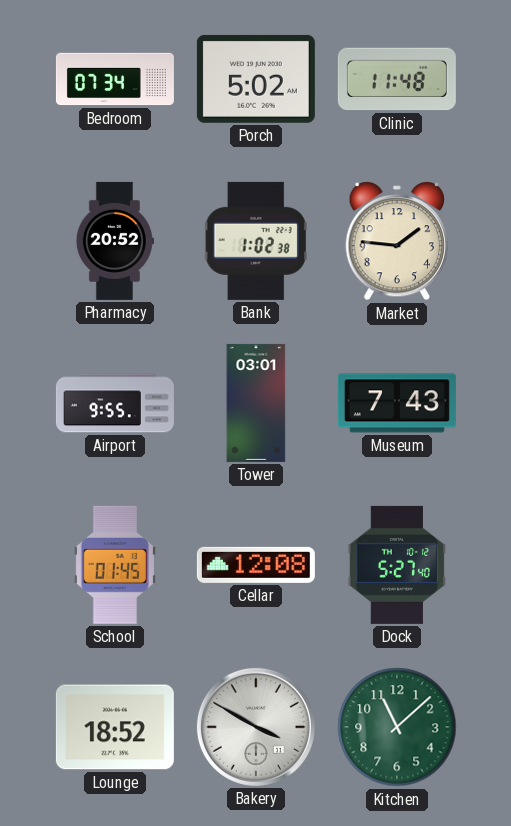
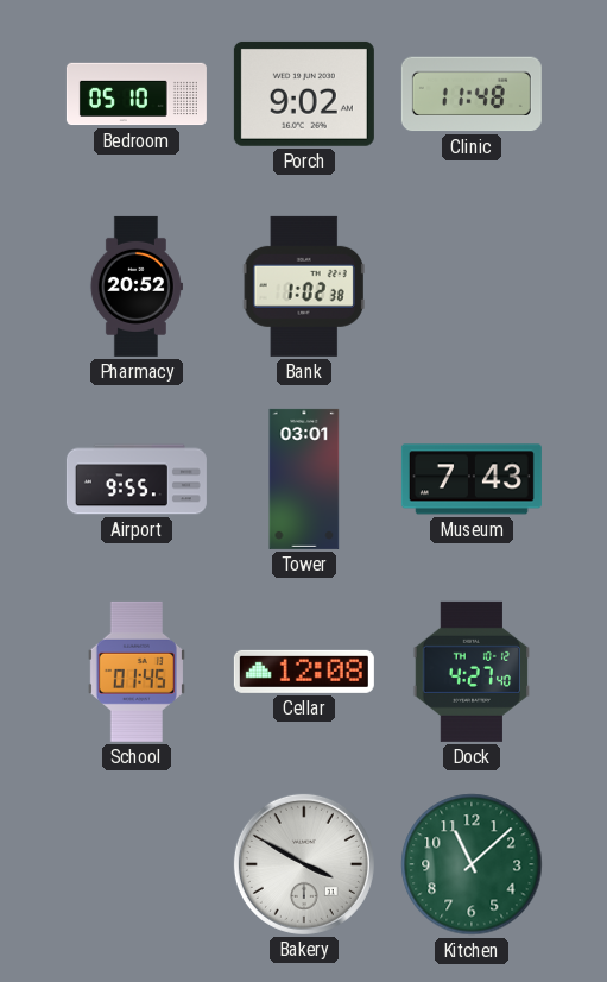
Bedroom: 07:34 -> 05:10 (137, 94)
Porch: 5:02 -> 9:02 (304, 94)
Market: 1:46 -> none (396, 242)
Dock: 5:27 -> 4:27 (470, 672)
Lounge: 18:52 -> none (115, 727)
